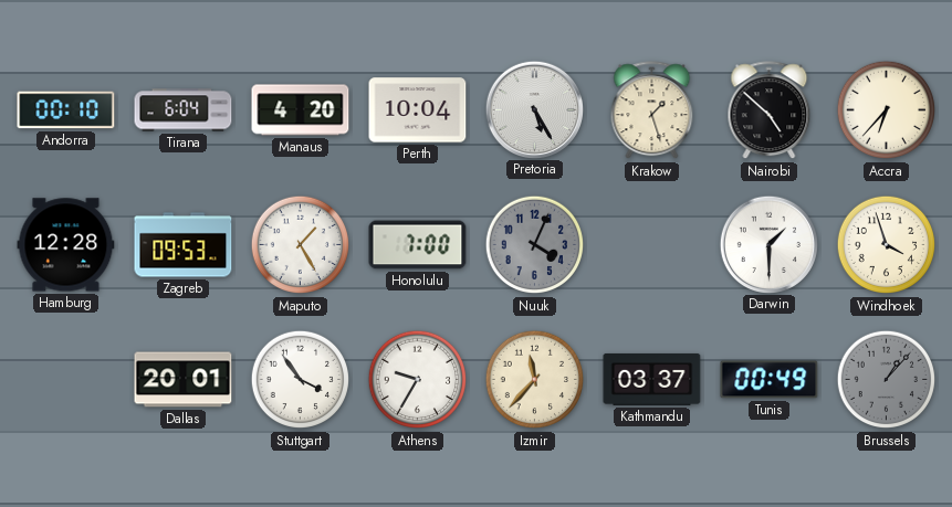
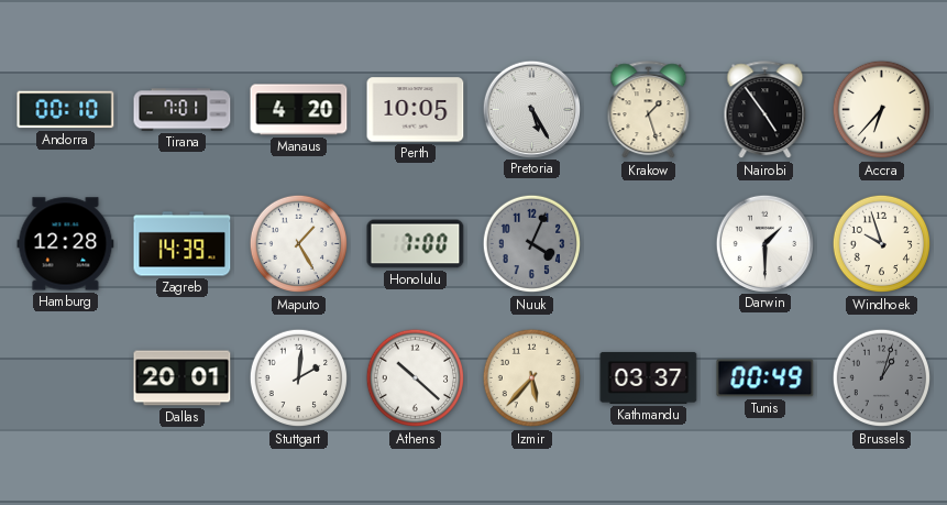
Tirana: 6:04 -> 7:01 (183, 110)
Perth: 10:04 -> 10:05 (416, 110)
Nairobi: 4:52 -> 4:54 (766, 110)
Zagreb: 09:53 -> 14:39 (183, 244)
Windhoek: 3:57 -> 9:57 (882, 244)
Stuttgart: 3:54 -> 2:01 (299, 378)
Athens: 9:35 -> 10:22 (416, 378)
Izmir: 11:37 -> 5:37 (532, 378)
Brussels: 1:07 -> 1:03 (882, 378)
